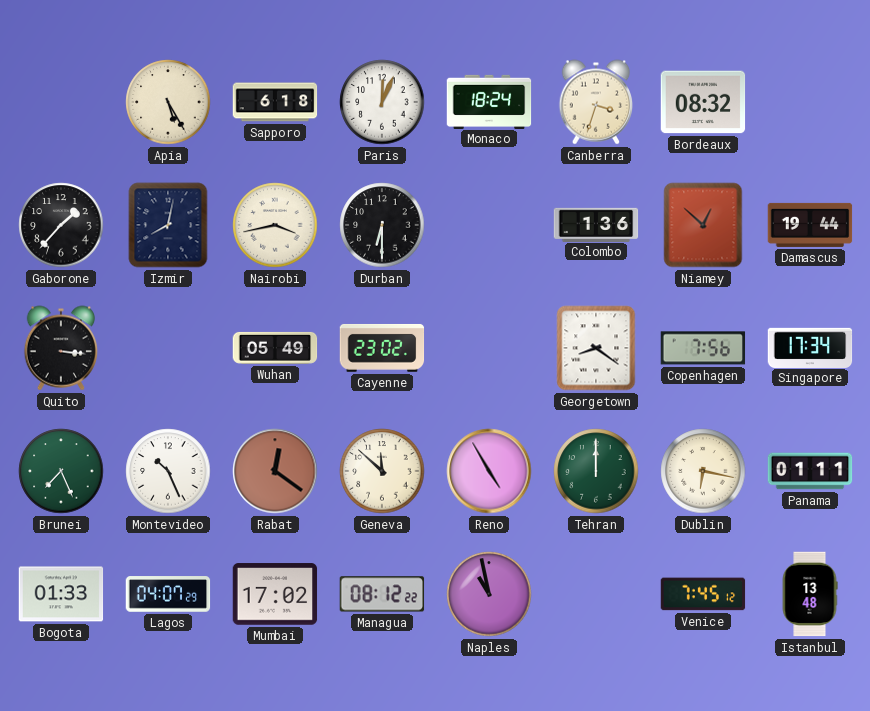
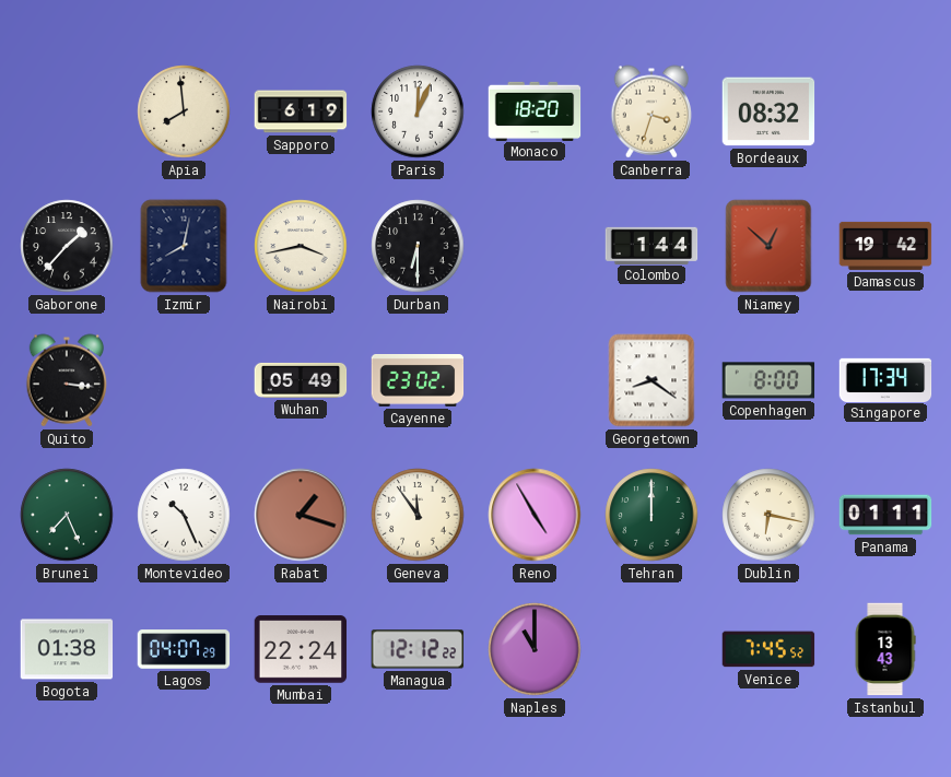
Apia: 5:25 -> 7:59 (184, 111)
Sapporo: 6:18 -> 6:19 (301, 111)
Monaco: 18:24 -> 18:20 (535, 110)
Colombo: 1:36 -> 1:44 (651, 245)
Damascus: 19:44 -> 19:42 (885, 246)
Copenhagen: 7:56 -> 8:00 (768, 380)
Rabat: 12:21 -> 1:18 (301, 515)
Geneva: 11:52 -> 11:54 (418, 515)
Bogota: 01:33 -> 01:38 (67, 649)
Mumbai: 17:02 -> 22:24 (301, 649)
Managua: 08:12 -> 12:12 (418, 649)
Naples: 10:58 -> 11:00 (535, 649)
Venice: 7:45:12 -> 7:45:52 (768, 649)
Istanbul: 13:48 -> 13:43 (885, 649)
